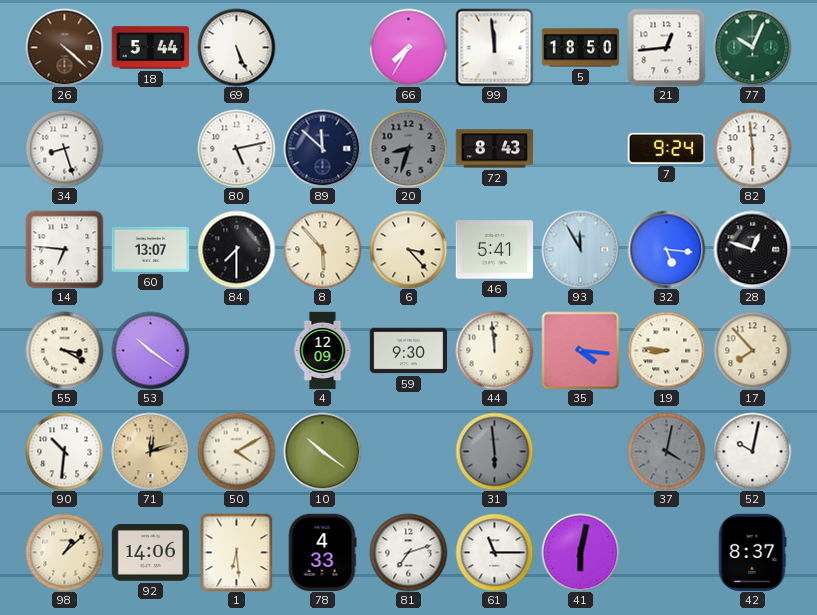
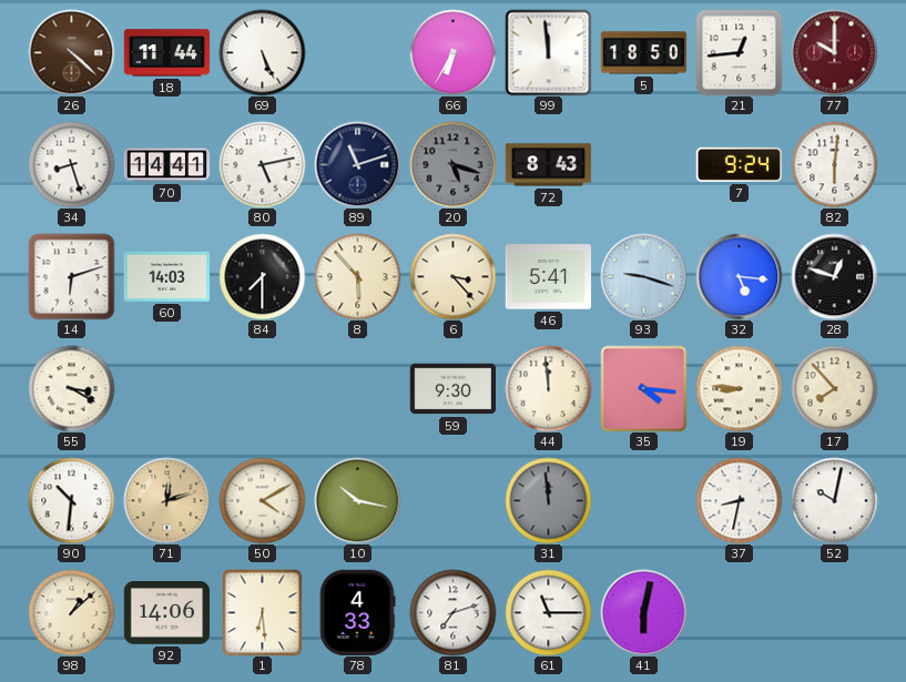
18: 5:44 -> 11:44 (166, 53)
66: 7:35 -> 6:35 (452, 52)
77: 10:04 -> 10:00 (834, 52)
77 dial: green -> burgundy (834, 52)
70: none -> 14:41 (166, 165)
89: 11:52 -> 11:12 (357, 164)
20: 8:33 -> 5:18 (452, 164)
82: 5:59 -> 6:01 (834, 164)
14: 6:46 -> 6:12 (71, 276)
60: 13:07 -> 14:03 (166, 276)
93: 11:55 -> 9:18 (643, 276)
53: 10:21 -> none (150, 350)
4: 12:09 -> none (323, 350)
10: 10:21 -> 10:17 (357, 500)
31: 5:59 -> 11:59 (548, 500)
37: 4:02 -> 8:32 (739, 500)
37 dial: grey -> white (739, 500)
42: 8:37 -> none (752, 552)
